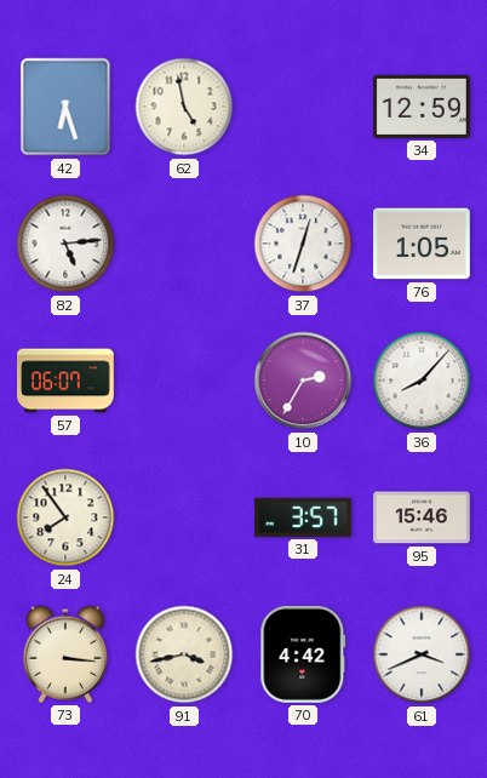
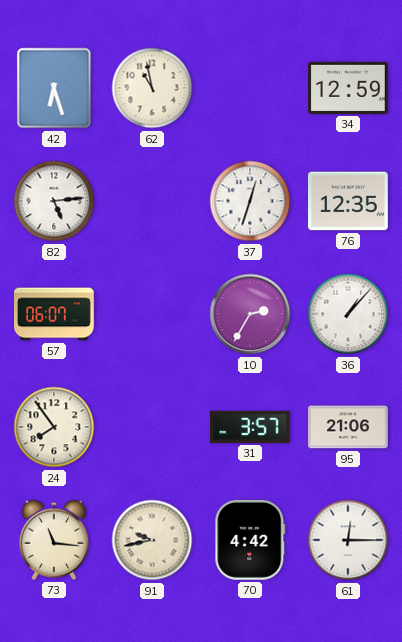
62: 4:58 -> 10:58 (152, 88)
76: 1:05 -> 12:35 (349, 201)
36: 8:07 -> 1:07 (348, 314)
95: 15:46 -> 21:06 (349, 427)
73: 3:16 -> 11:16 (54, 540)
91: 3:43 -> 9:43 (152, 540)
61: 3:41 -> 12:15 (348, 540)
